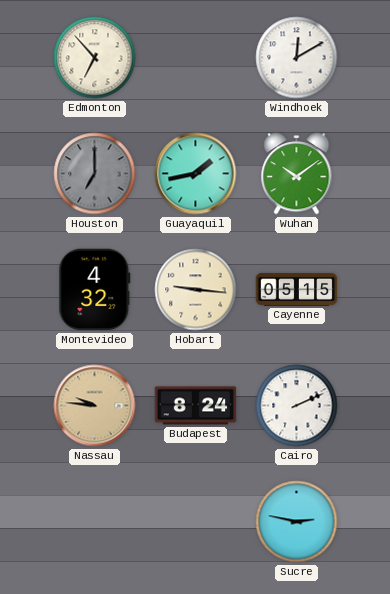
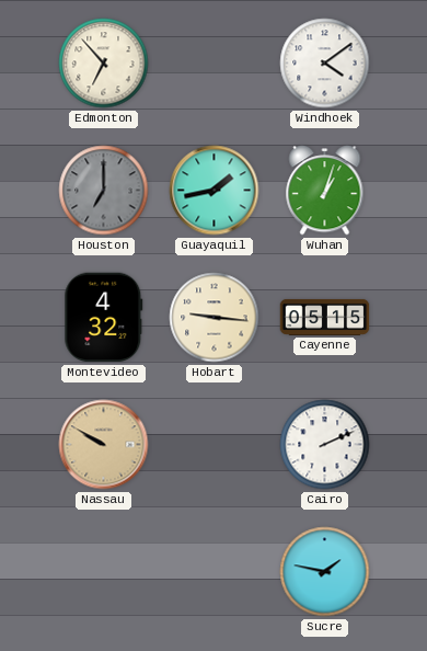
Windhoek: 12:10 -> 4:09 (325, 64)
Wuhan: 10:09 -> 1:03 (325, 191)
Nassau: 9:46 -> 9:50 (104, 445)
Budapest: 8:24 -> none (196, 406)
Sucre: 2:47 -> 1:47 (325, 572)
